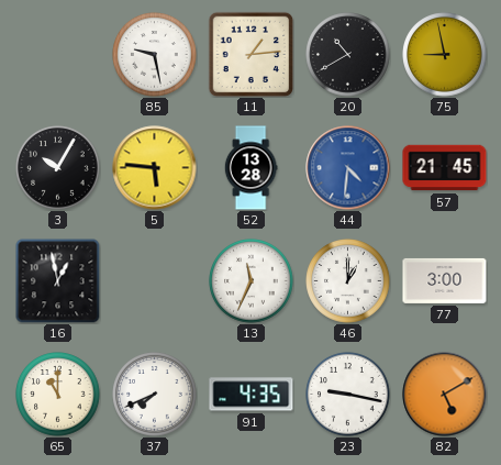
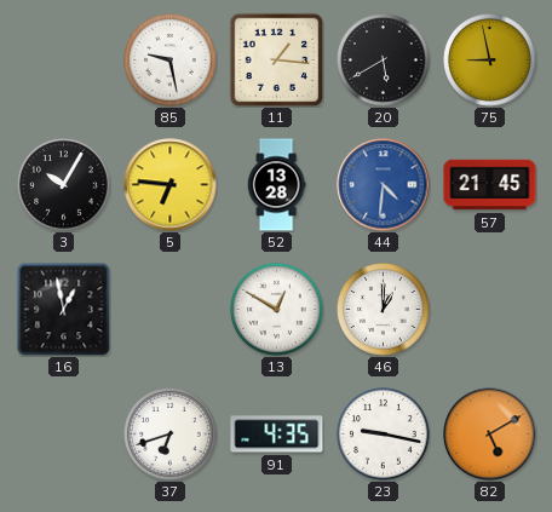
11: 1:14 -> 1:16 (276, 59)
20: 10:40 -> 5:40 (384, 61)
5: 5:46 -> 6:46 (171, 185)
13: 11:34 -> 12:50 (277, 310)
77: 3:00 -> none (445, 280)
65: 11:00 -> none (58, 395)
37: 7:41 -> 6:42 (171, 435)
